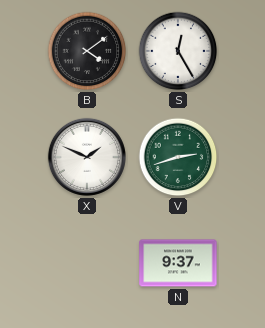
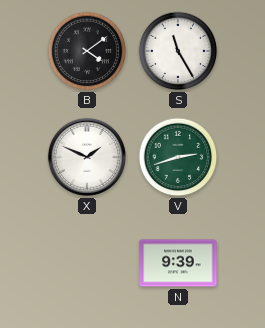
S: 12:25 -> 11:25 (178, 51)
N: 9:37 -> 9:39 (178, 263)
